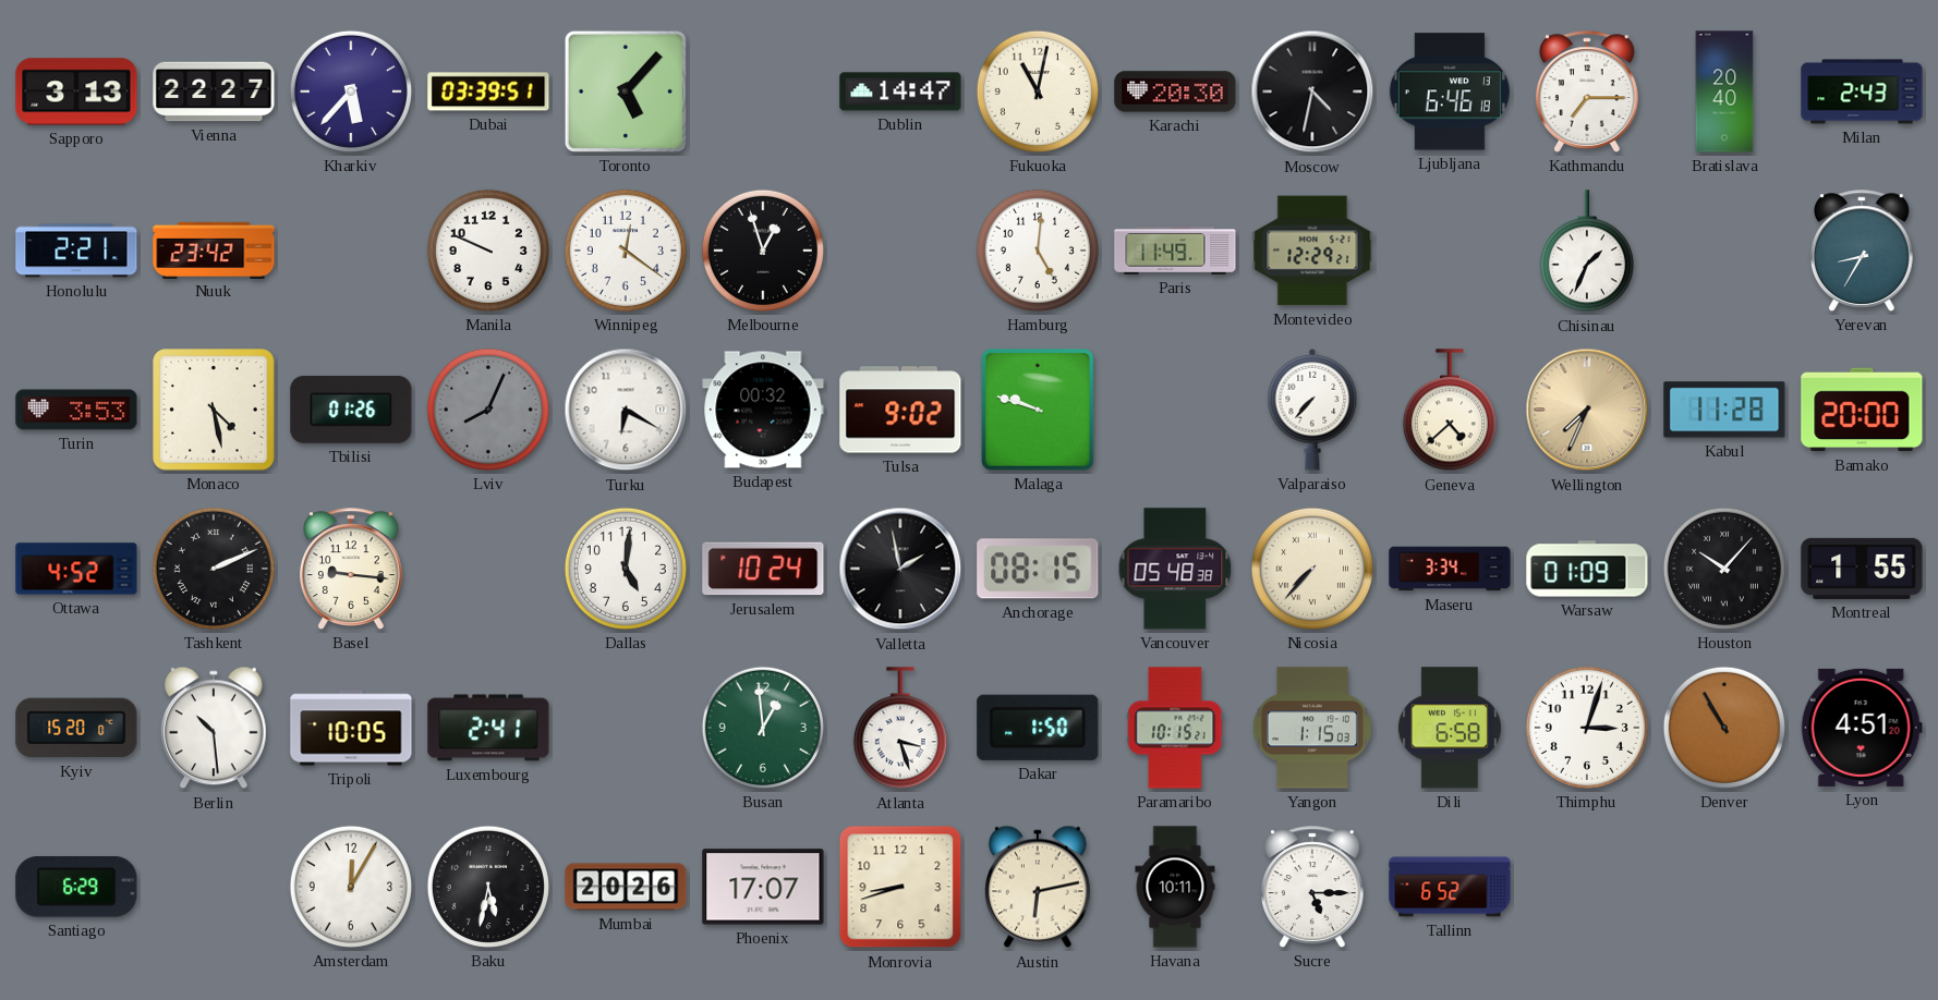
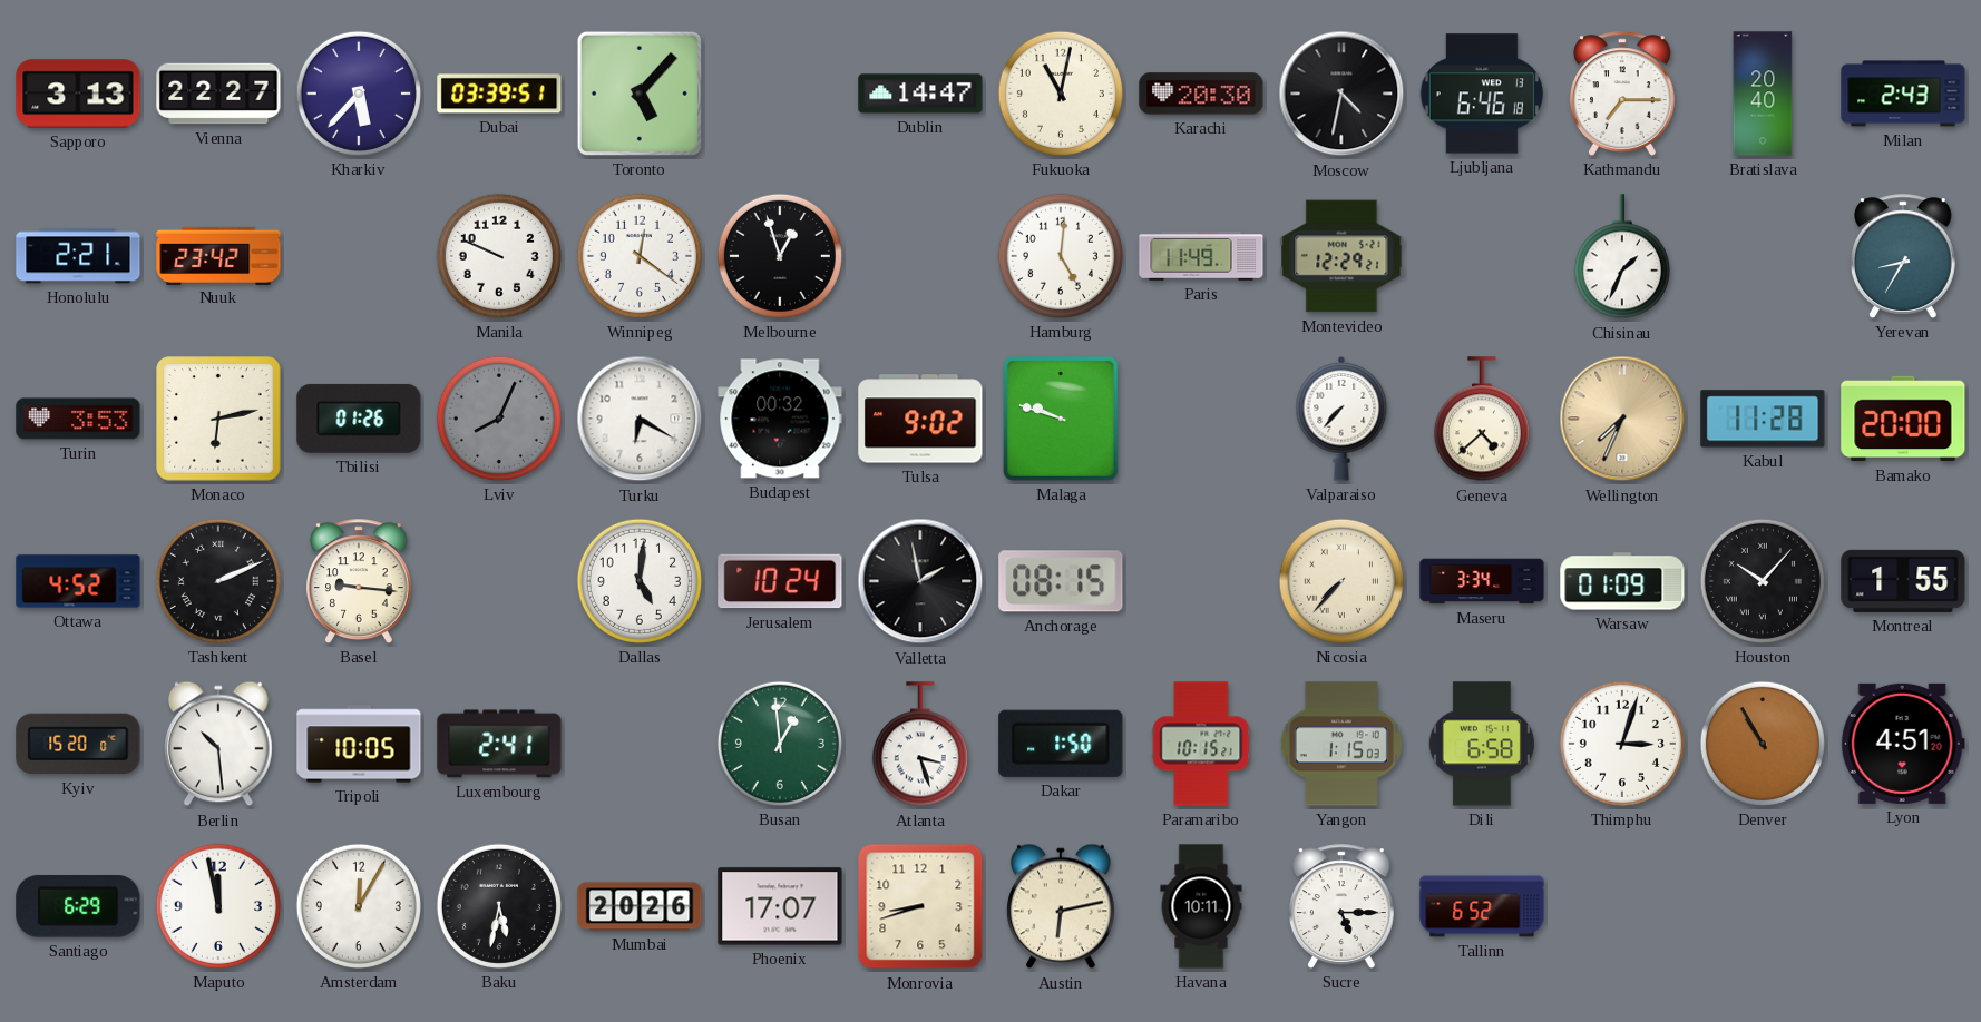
Monaco: 4:28 -> 6:13 (218, 419)
Vancouver: 05:48 -> none (1175, 569)
Maputo: none -> 11:58 (218, 906)
